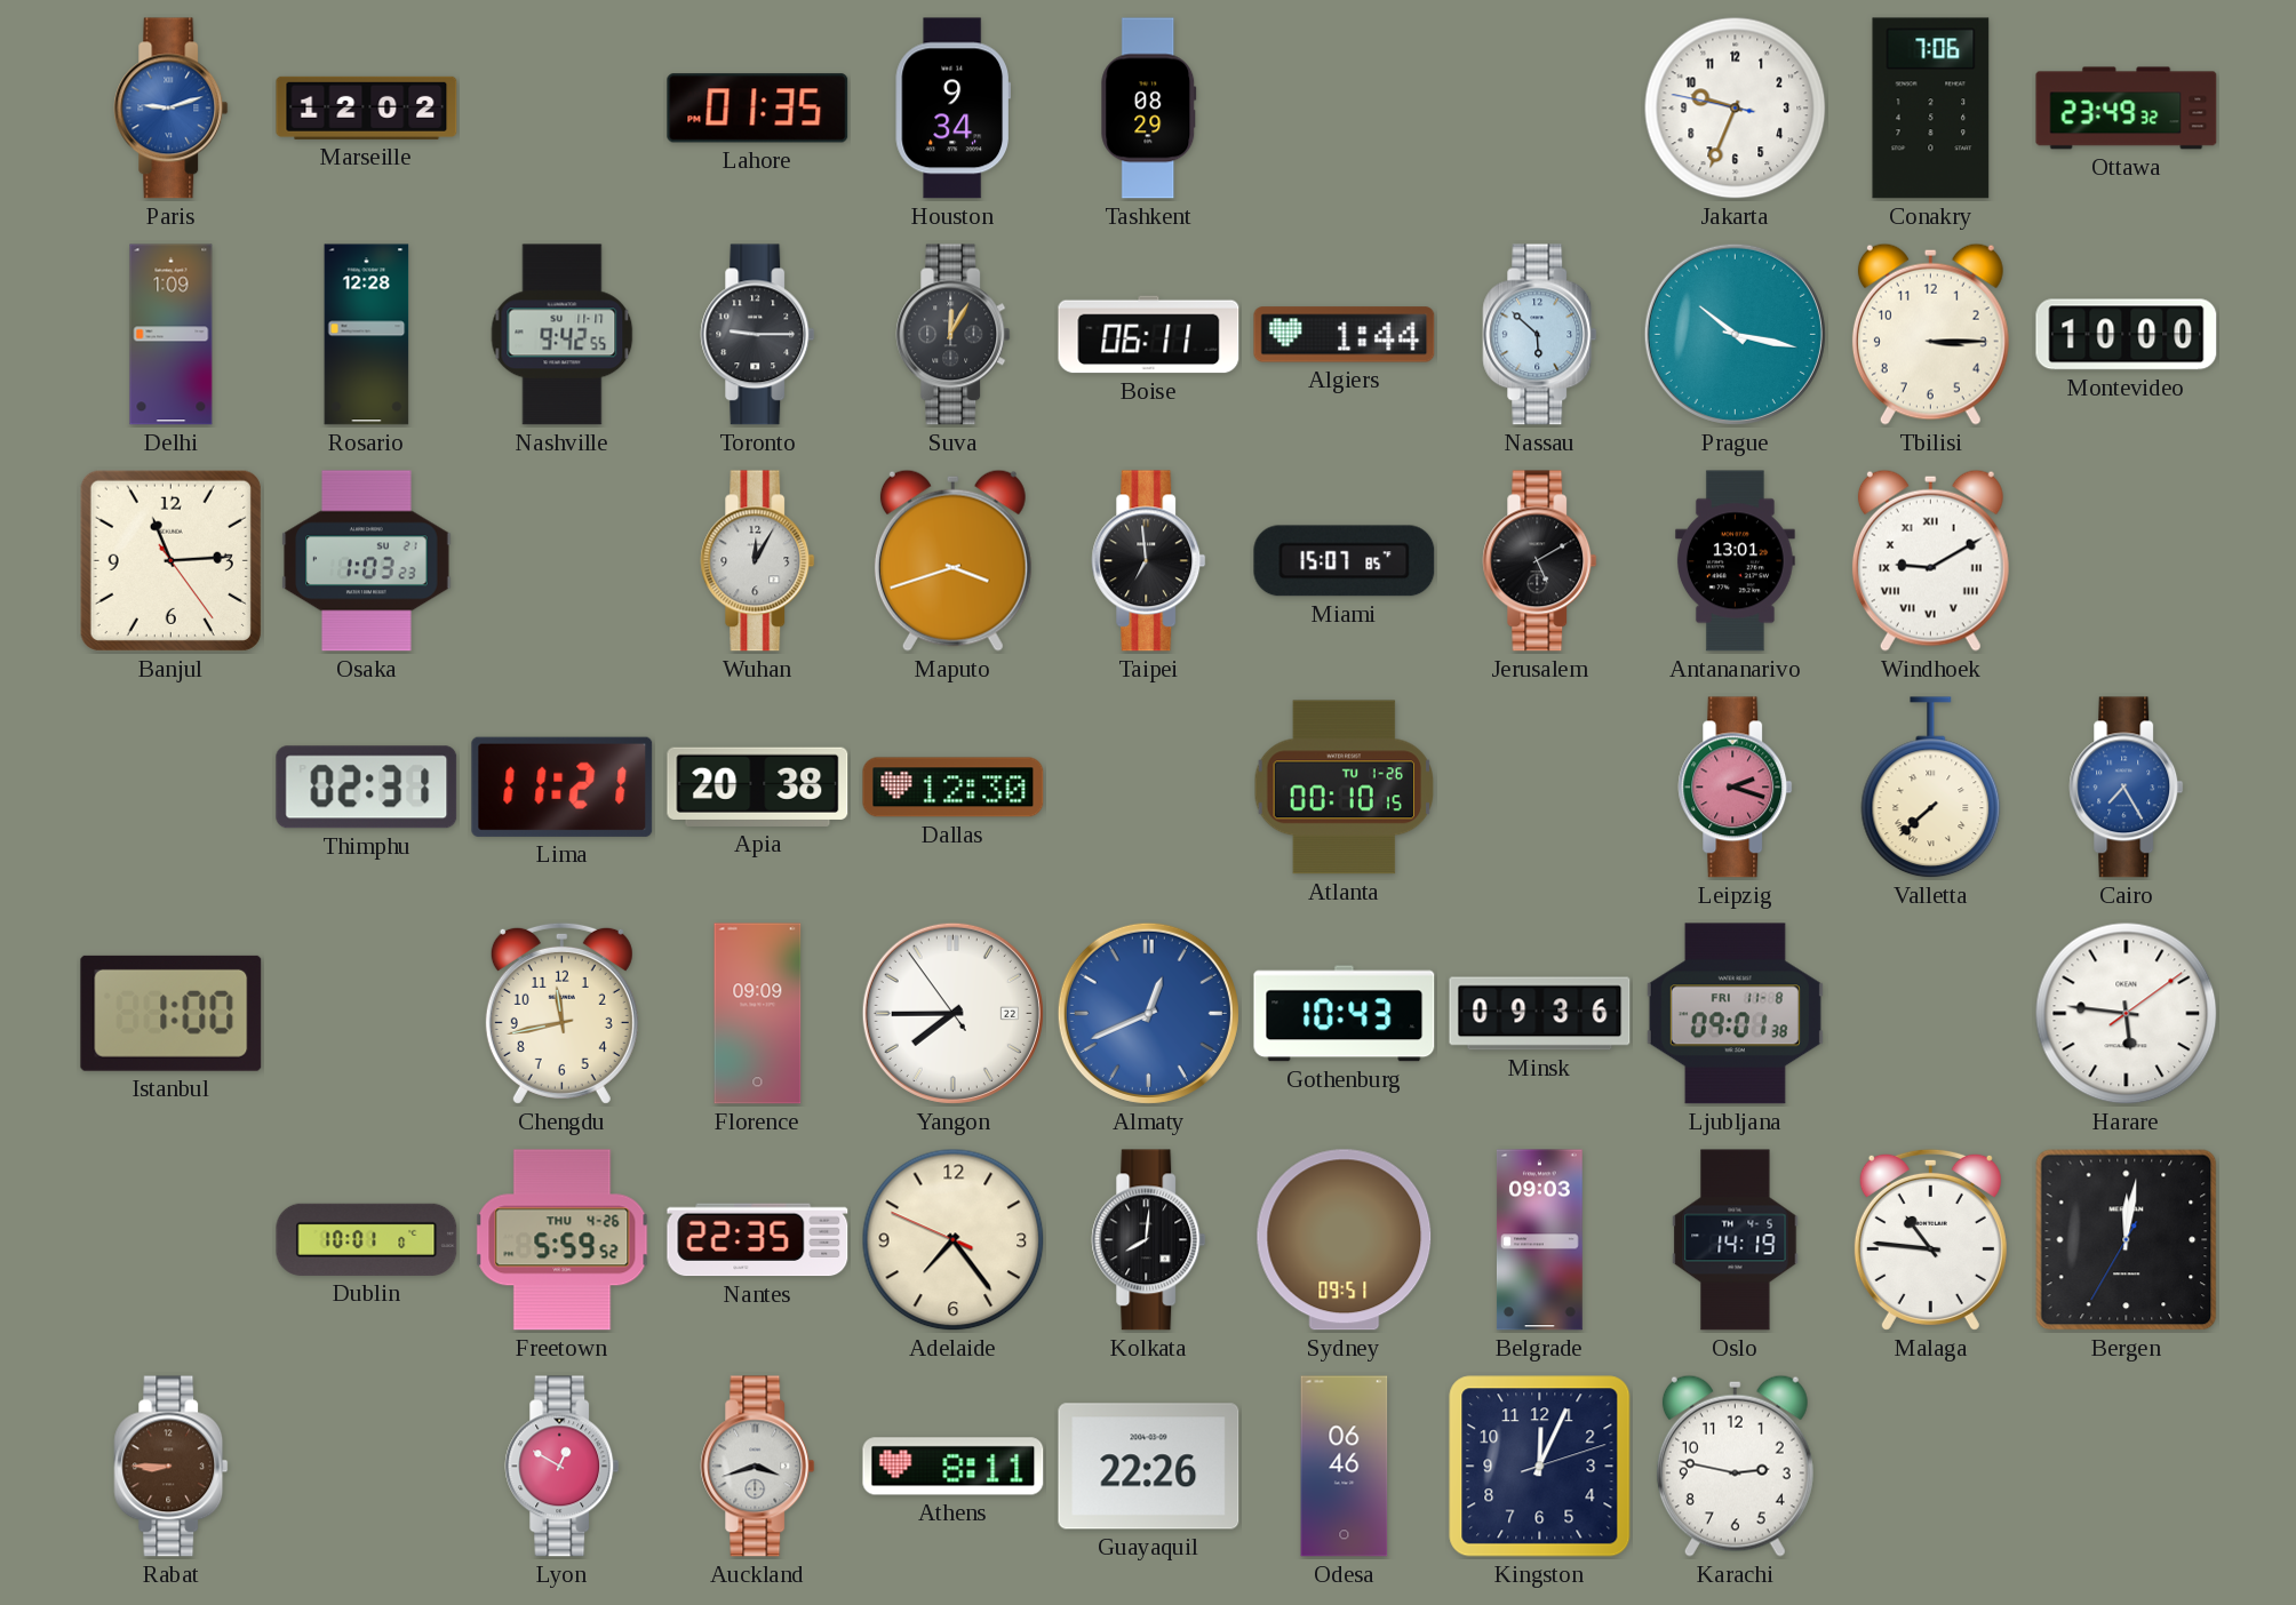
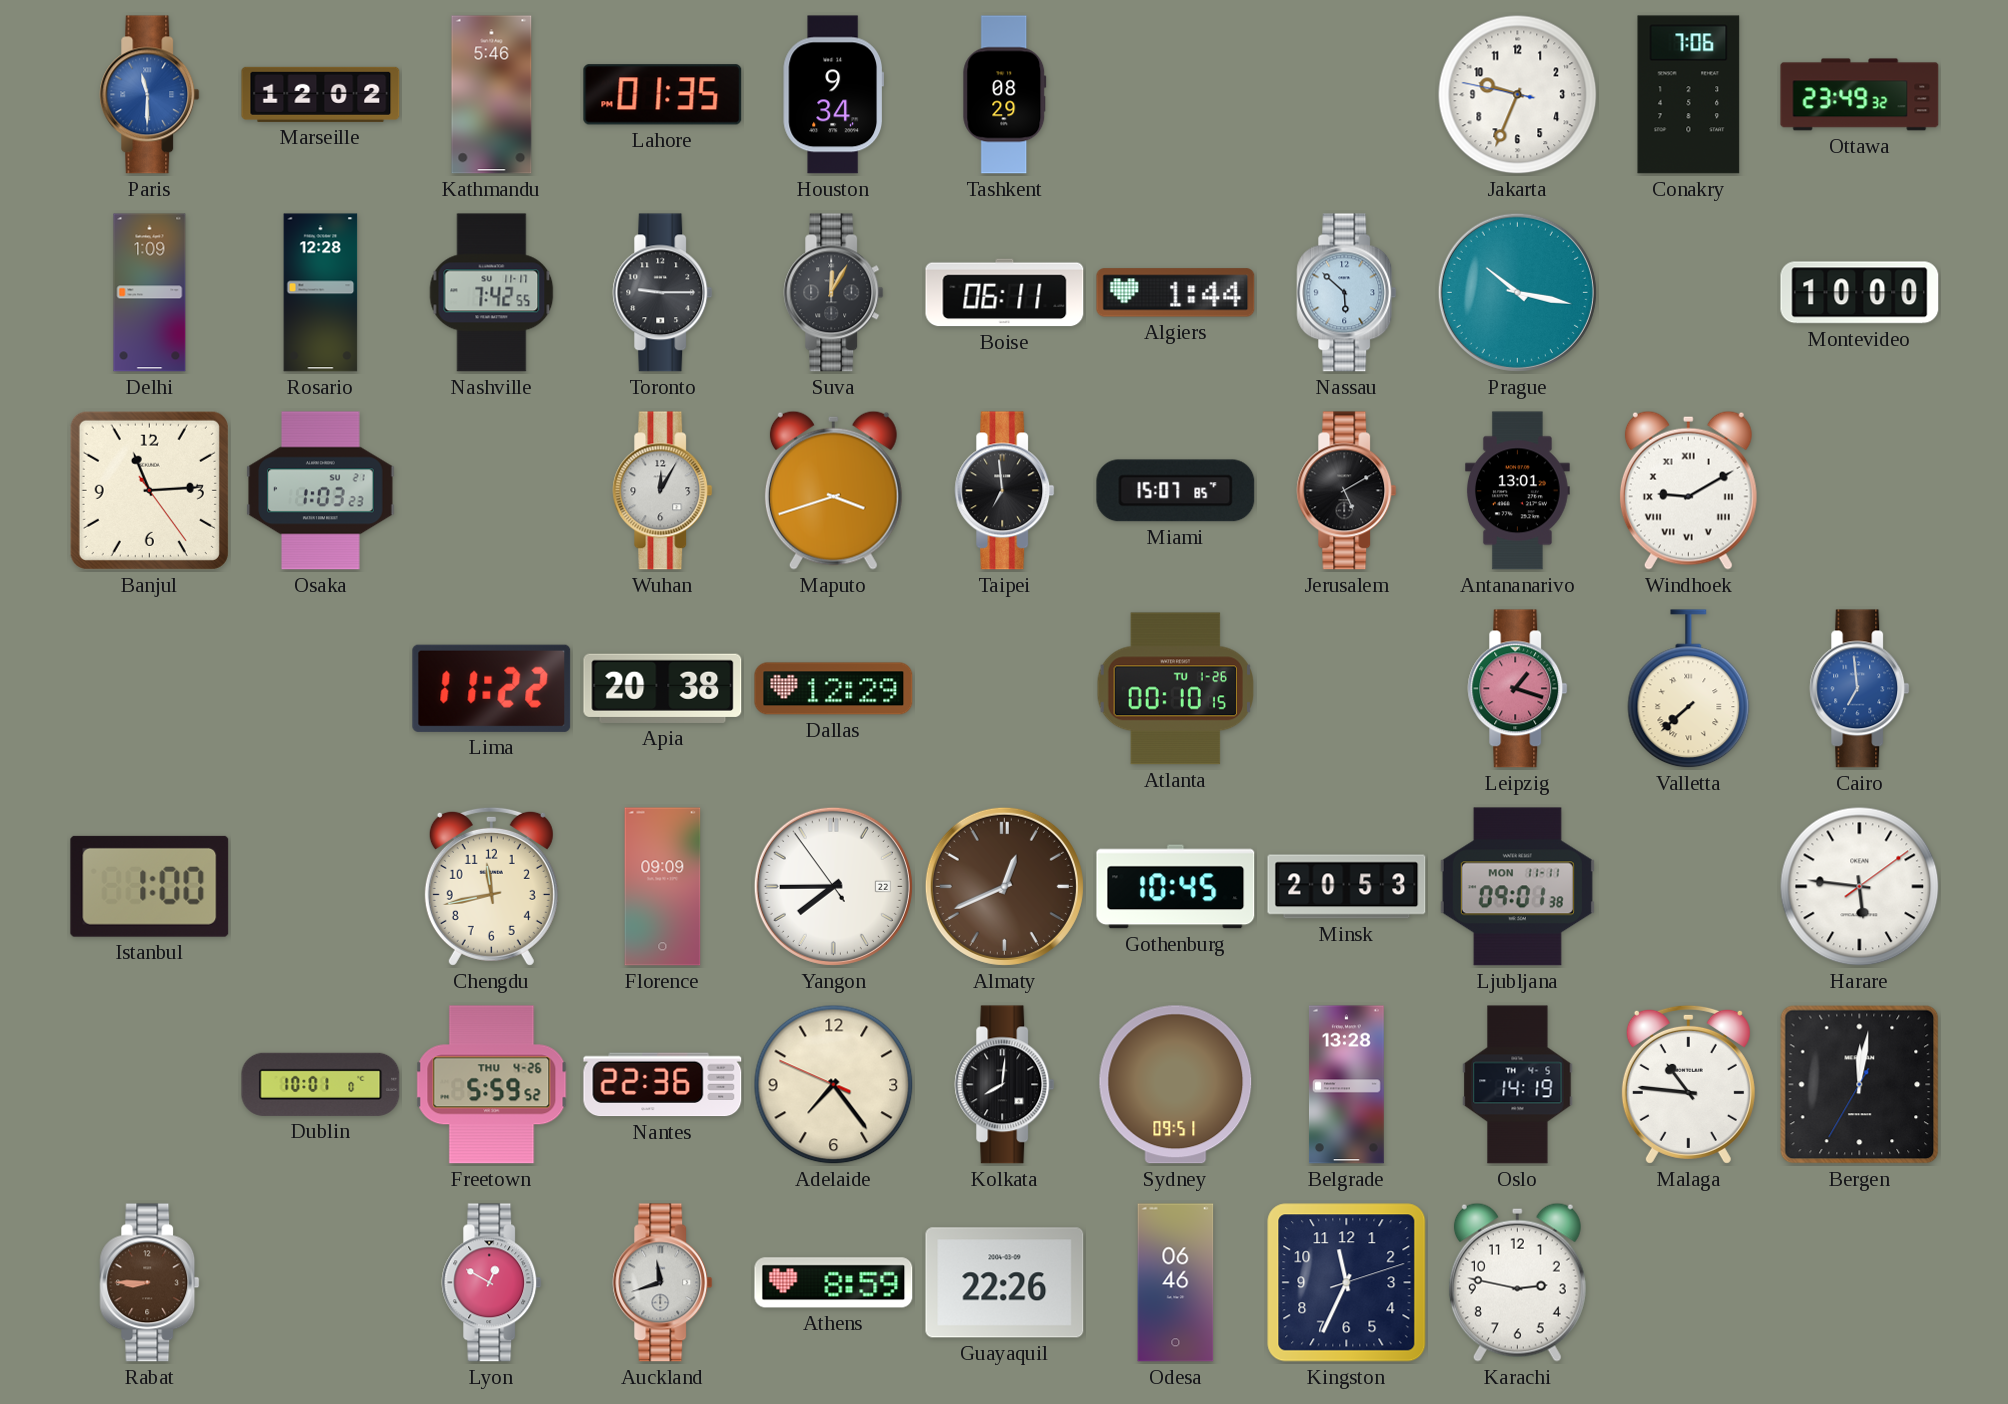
Paris: 9:12 -> 11:30 (150, 95)
Kathmandu: none -> 5:46 (492, 95)
Nashville: 9:42 -> 7:42 (492, 293)
Tbilisi: 3:15 -> none (1930, 334)
Thimphu: 02:31 -> none (367, 788)
Lima: 11:21 -> 11:22 (492, 688)
Dallas: 12:30 -> 12:29 (834, 689)
Leipzig: 2:18 -> 1:18 (1518, 689)
Cairo: 7:25 -> 6:59 (1860, 689)
Almaty dial: blue -> brown (1004, 886)
Gothenburg: 10:43 -> 10:45 (1176, 887)
Minsk: 09:36 -> 20:53 (1347, 887)
Ljubljana date: FRI 11-8 -> MON 11-11 (1517, 887)
Nantes: 22:35 -> 22:36 (663, 1085)
Belgrade: 09:03 -> 13:28 (1346, 1085)
Auckland: 3:42 -> 11:42 (663, 1283)
Athens: 8:11 -> 8:59 (834, 1283)
Kingston: 12:04 -> 11:34 (1347, 1283)
